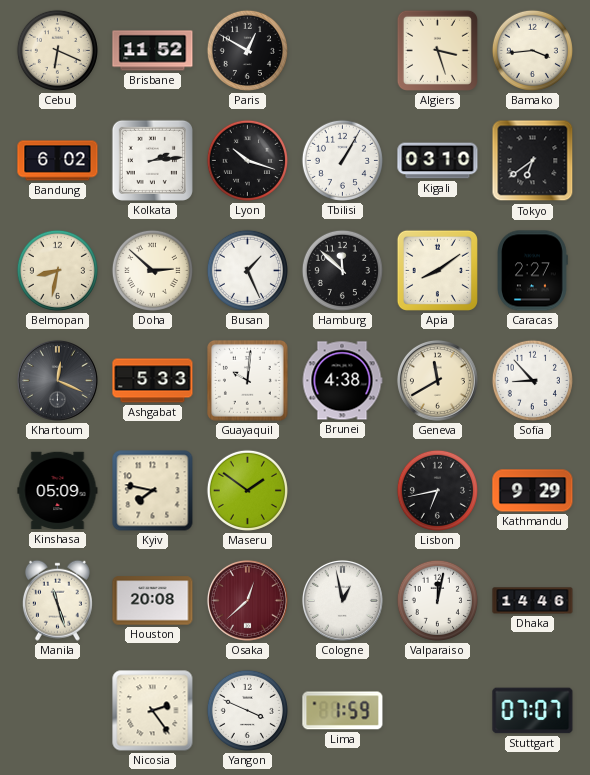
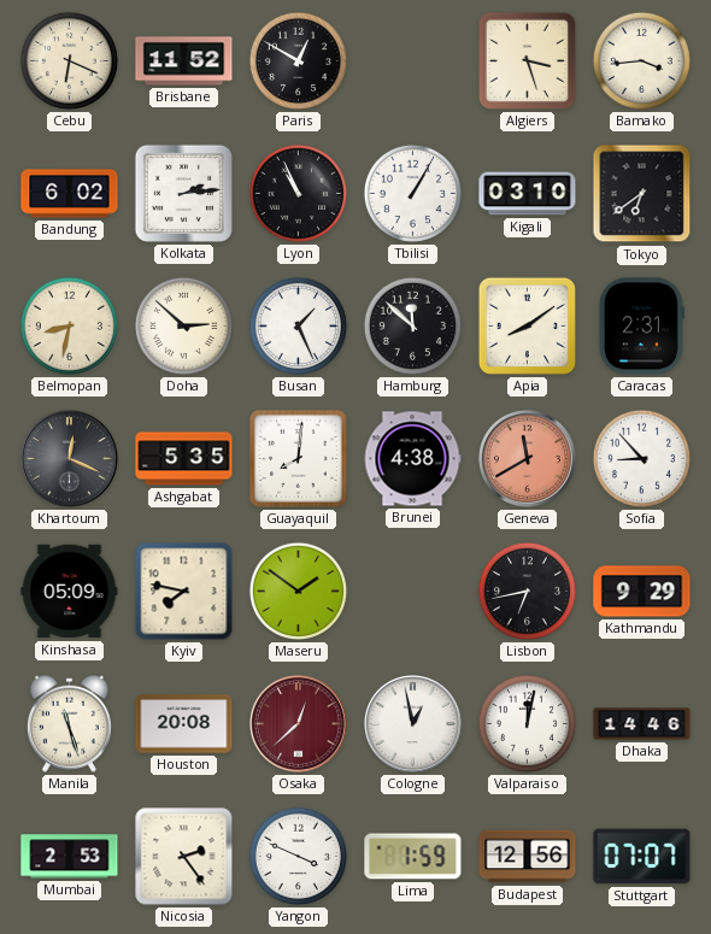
Lyon: 10:18 -> 10:56 (298, 193)
Caracas: 2:27 -> 2:31 (642, 327)
Ashgabat: 5:33 -> 5:35 (184, 459)
Guayaquil: 10:01 -> 8:01 (298, 458)
Geneva dial: cream -> salmon (527, 458)
Mumbai: none -> 2:53 (70, 857)
Budapest: none -> 12:56 (528, 857)
